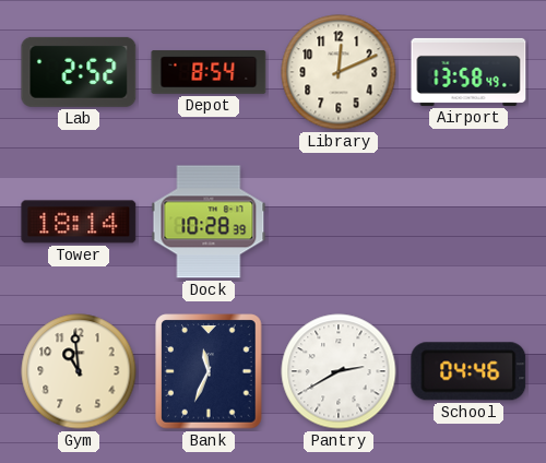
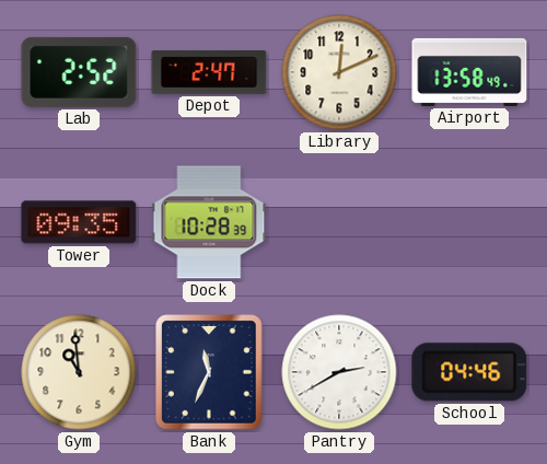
Depot: 8:54 -> 2:47 (209, 72)
Tower: 18:14 -> 09:35 (79, 222)
